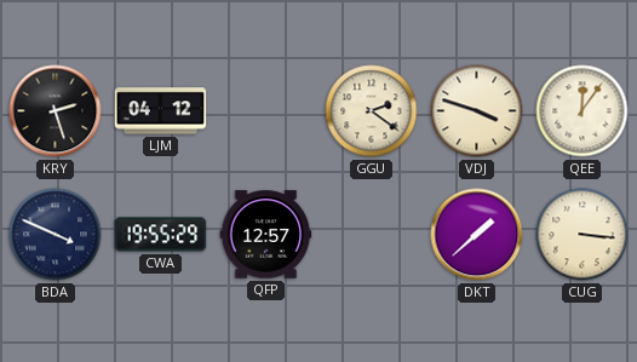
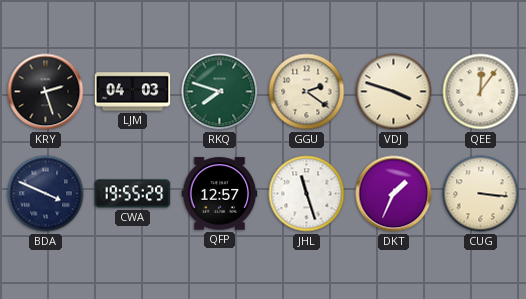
LJM: 04:12 -> 04:03 (133, 92)
RKQ: none -> 7:48 (220, 92)
JHL: none -> 11:27 (307, 194)
DKT: 1:38 -> 1:34 (394, 194)
